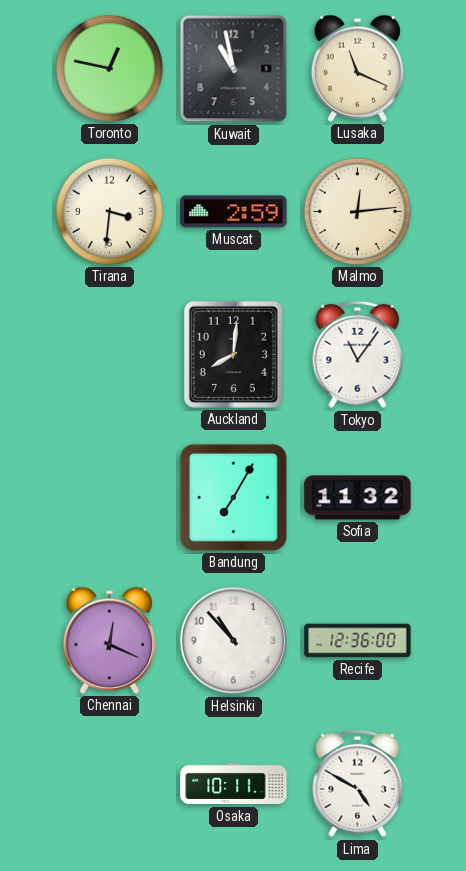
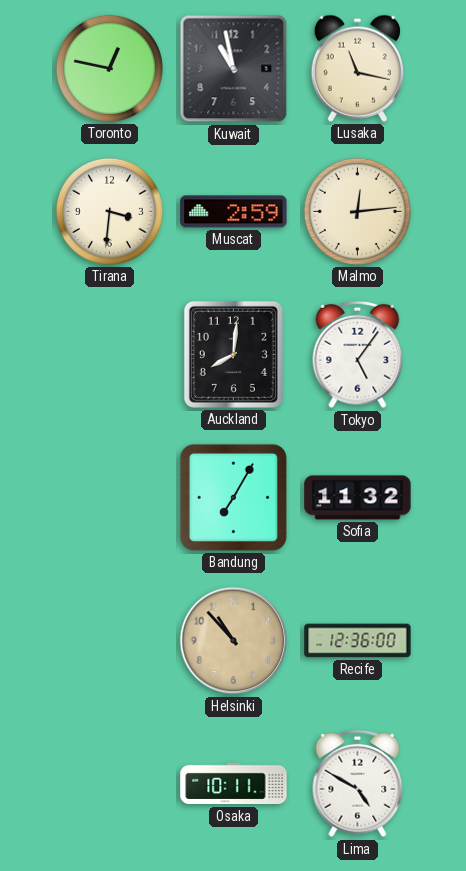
Lusaka: 11:19 -> 11:17 (357, 68)
Tokyo: 11:06 -> 5:06 (358, 355)
Chennai: 12:19 -> none (109, 640)
Helsinki dial: white -> champagne (234, 641)
